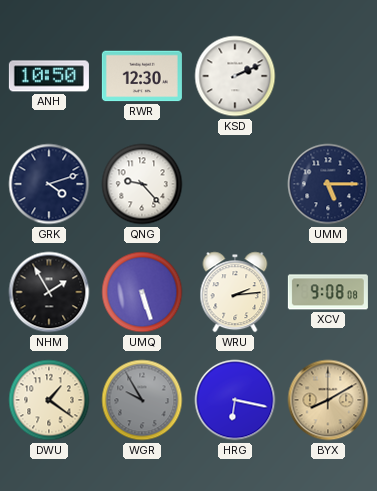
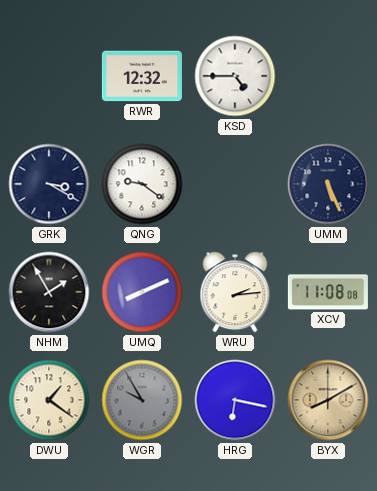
ANH: 10:50 -> none (49, 76)
RWR: 12:30 -> 12:32 (142, 76)
KSD: 2:11 -> 4:45 (235, 76)
GRK: 4:12 -> 3:20 (49, 184)
QNG: 9:23 -> 9:21 (142, 184)
UMM: 5:15 -> 5:26 (328, 184)
UMQ: 5:27 -> 8:11 (142, 292)
XCV: 9:08 -> 11:08 (328, 292)
